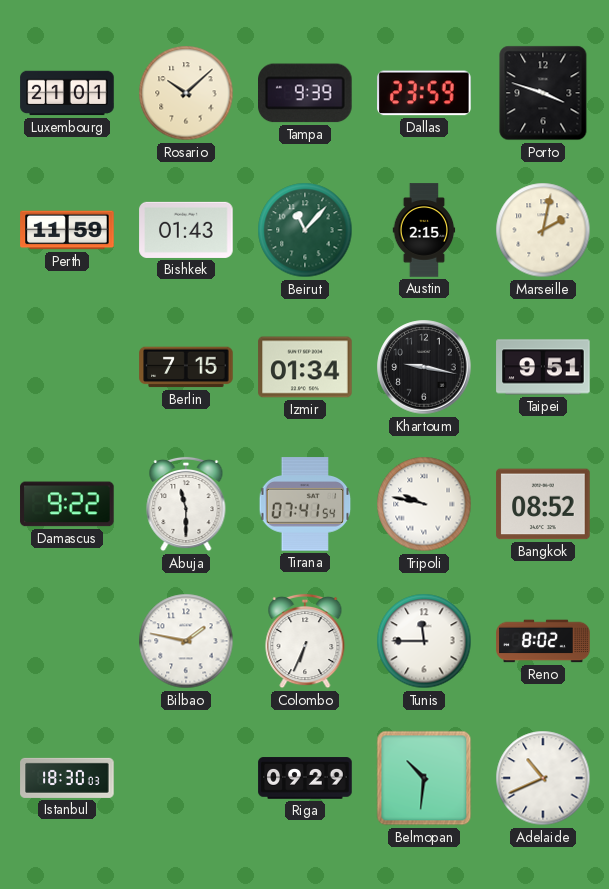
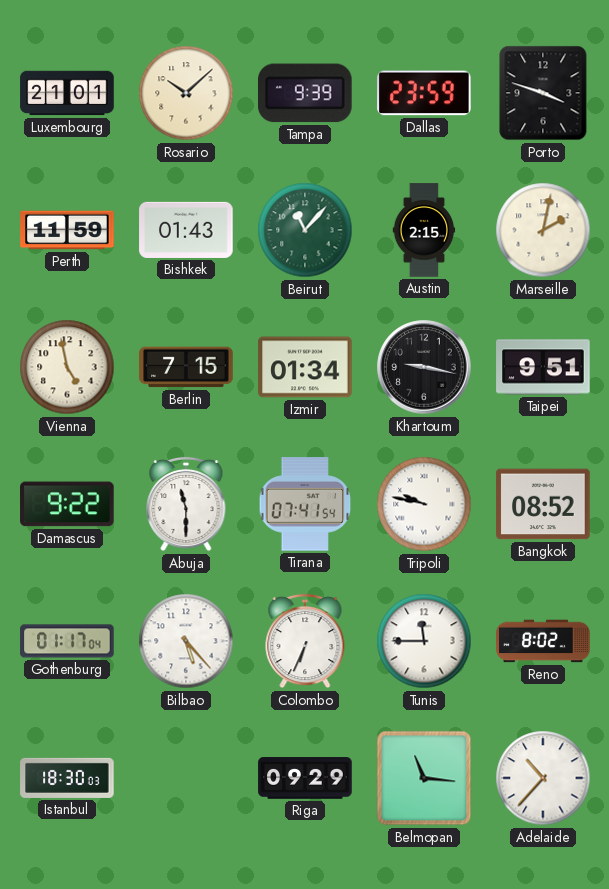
Vienna: none -> 4:58 (67, 367)
Gothenburg: none -> 01:17 (67, 641)
Bilbao: 1:47 -> 5:23 (186, 641)
Belmopan: 10:31 -> 11:16 (424, 778)
Adelaide: 10:41 -> 10:37 (543, 778)
